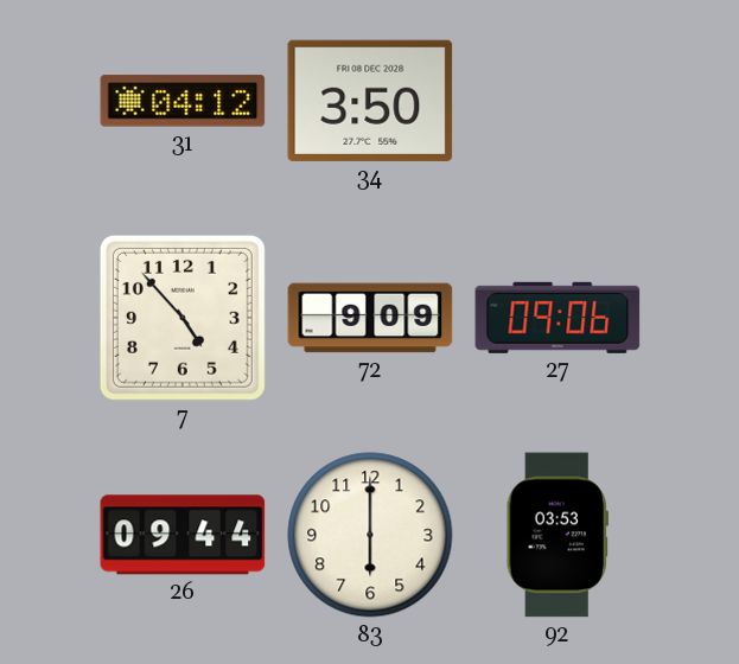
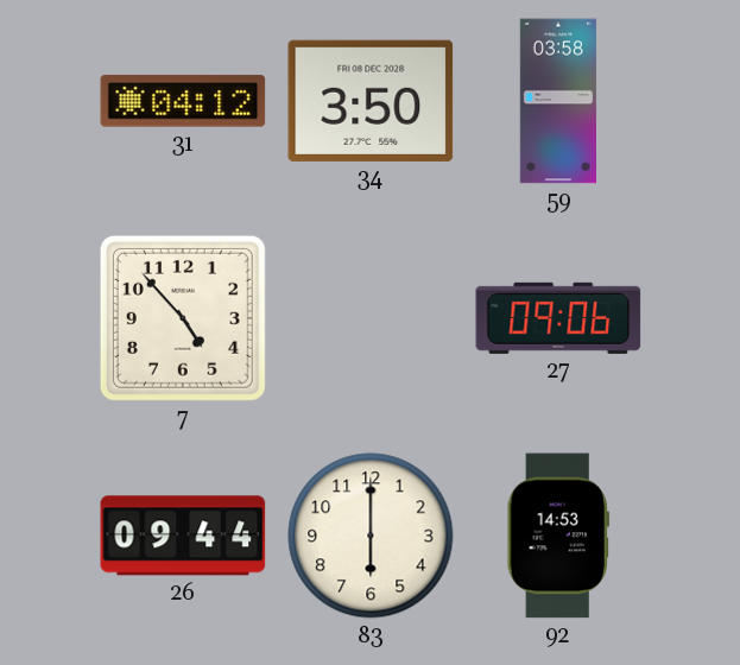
59: none -> 03:58 (558, 101)
72: 9:09 -> none (370, 318)
92: 03:53 -> 14:53 (558, 536)
